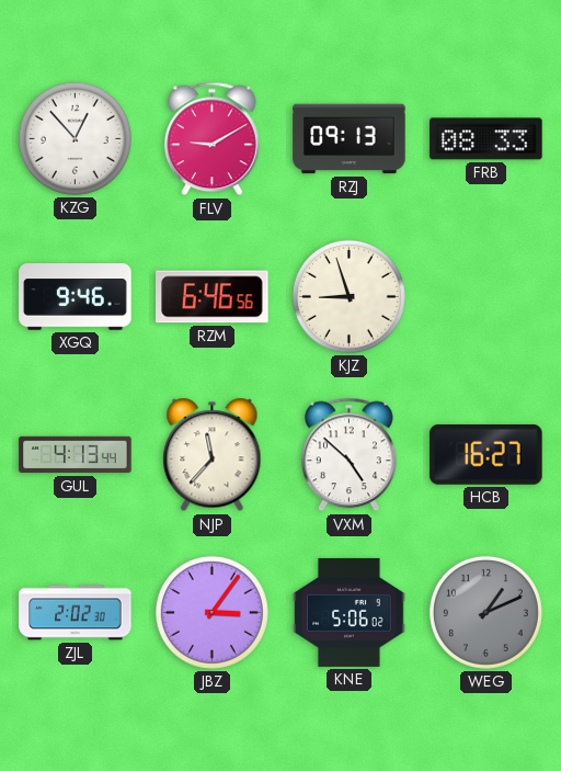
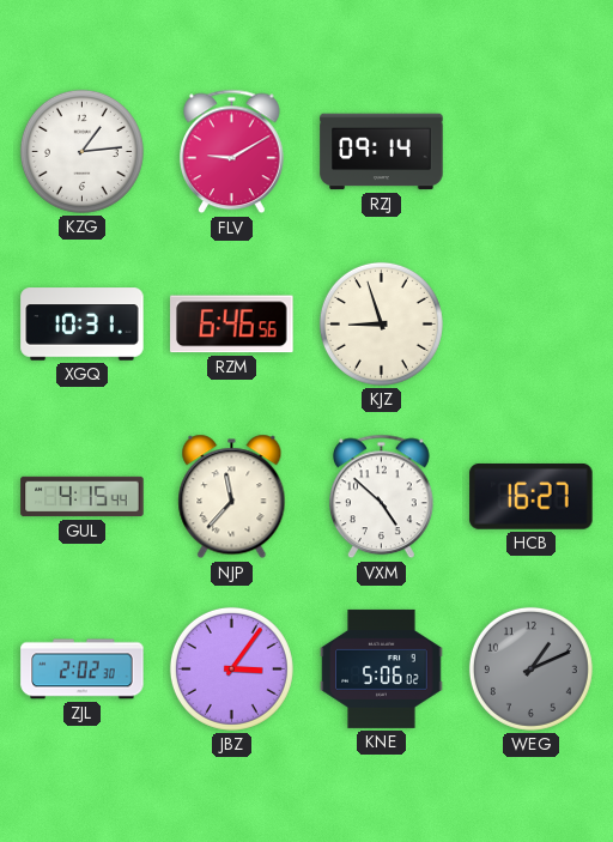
KZG: 12:53 -> 1:14 (81, 151)
RZJ: 09:13 -> 09:14 (382, 152)
FRB: 08:33 -> none (486, 139)
XGQ: 9:46 -> 10:31 (83, 325)
GUL: 4:13 -> 4:15 (83, 497)
